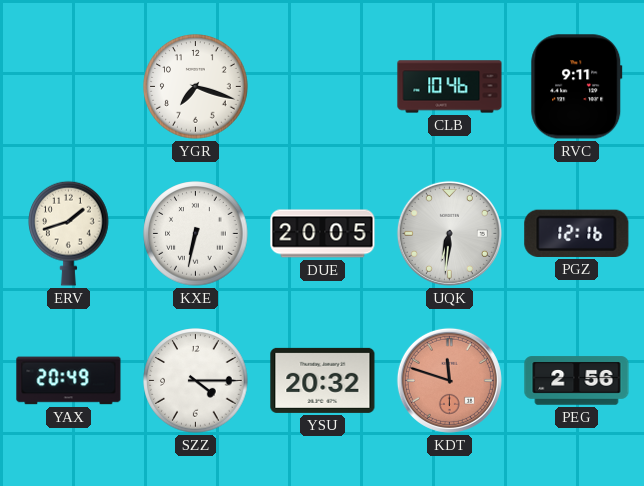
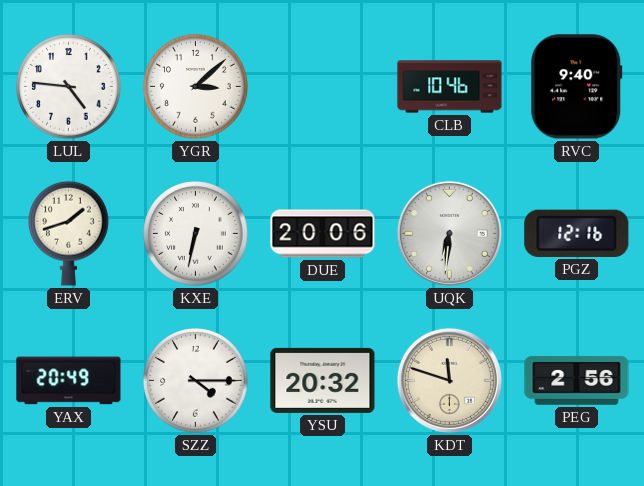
LUL: none -> 4:46 (69, 87)
YGR: 7:18 -> 3:08 (196, 87)
RVC: 9:11 -> 9:40 (577, 87)
DUE: 20:05 -> 20:06 (323, 234)
KDT dial: salmon -> cream (449, 380)
